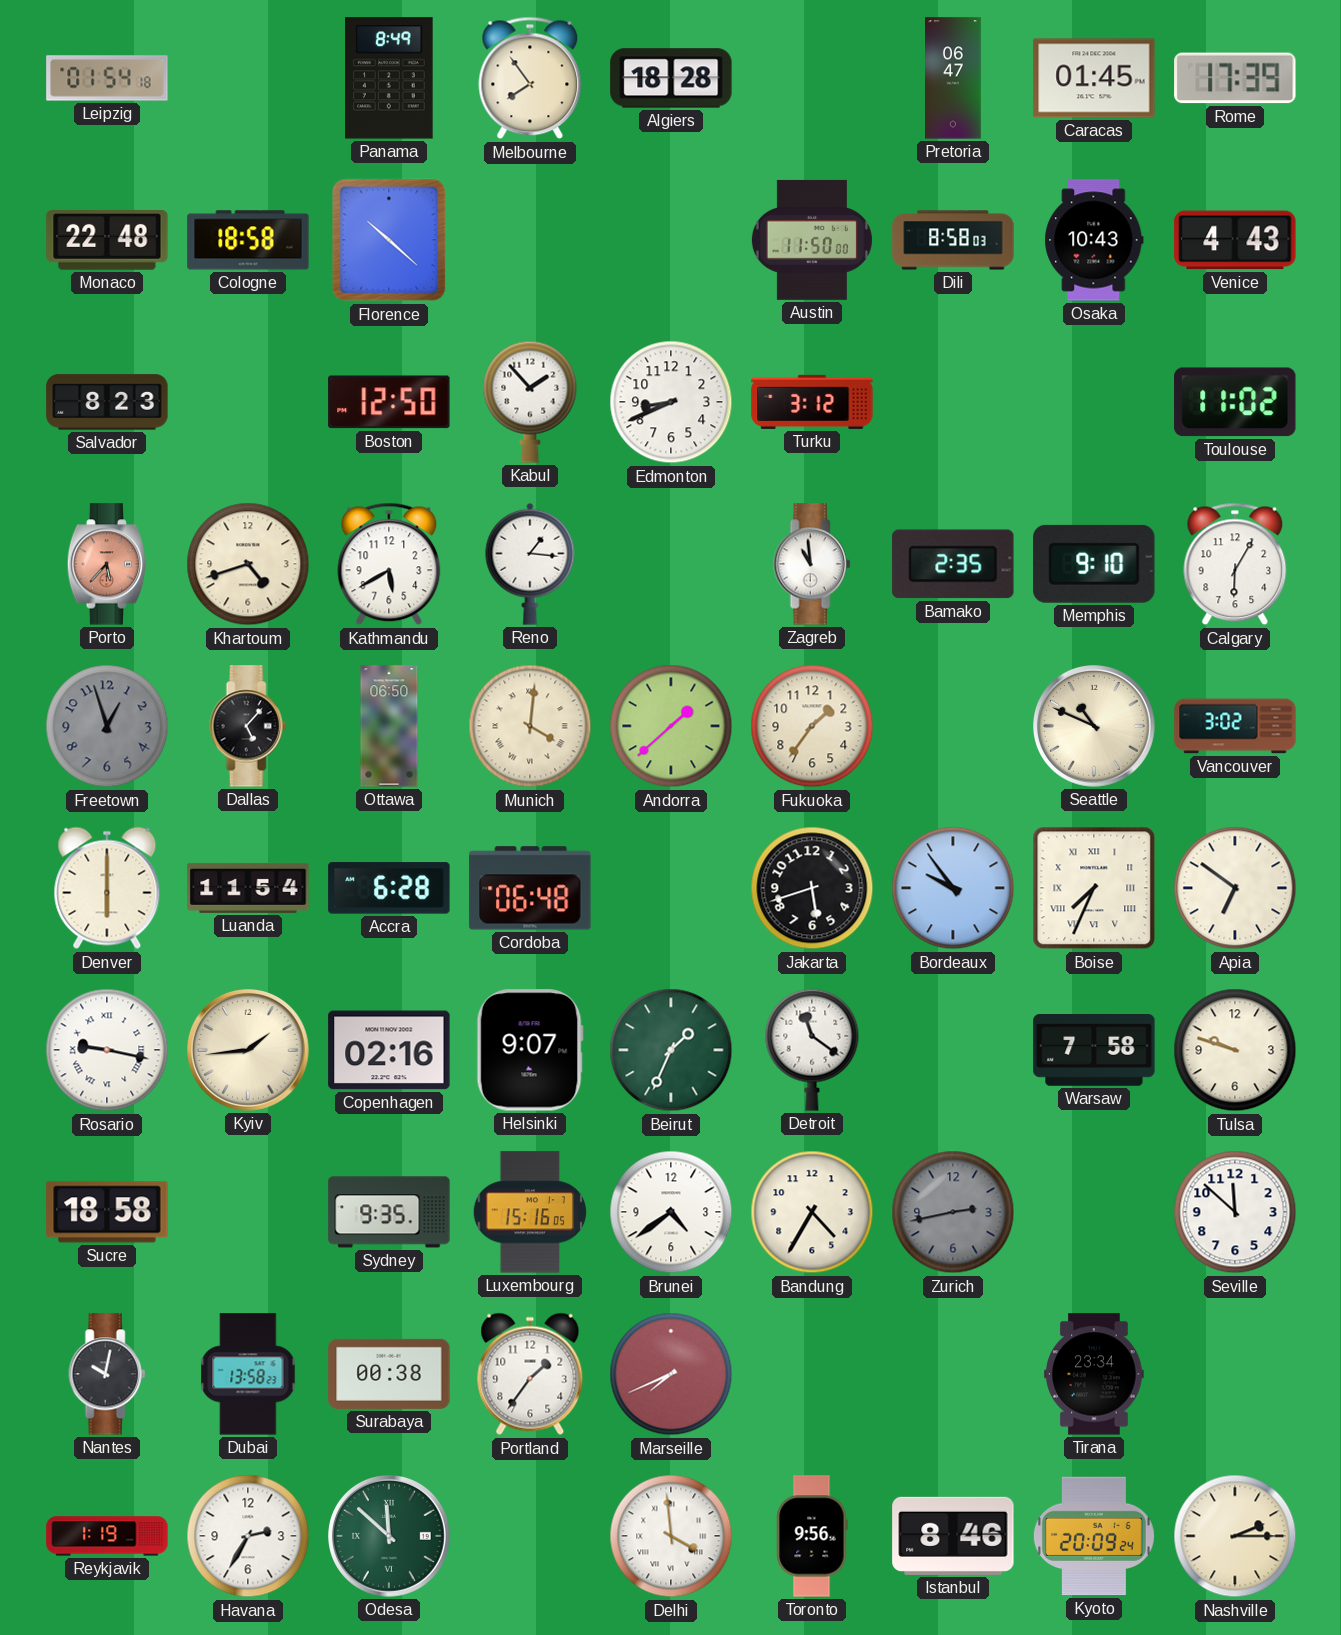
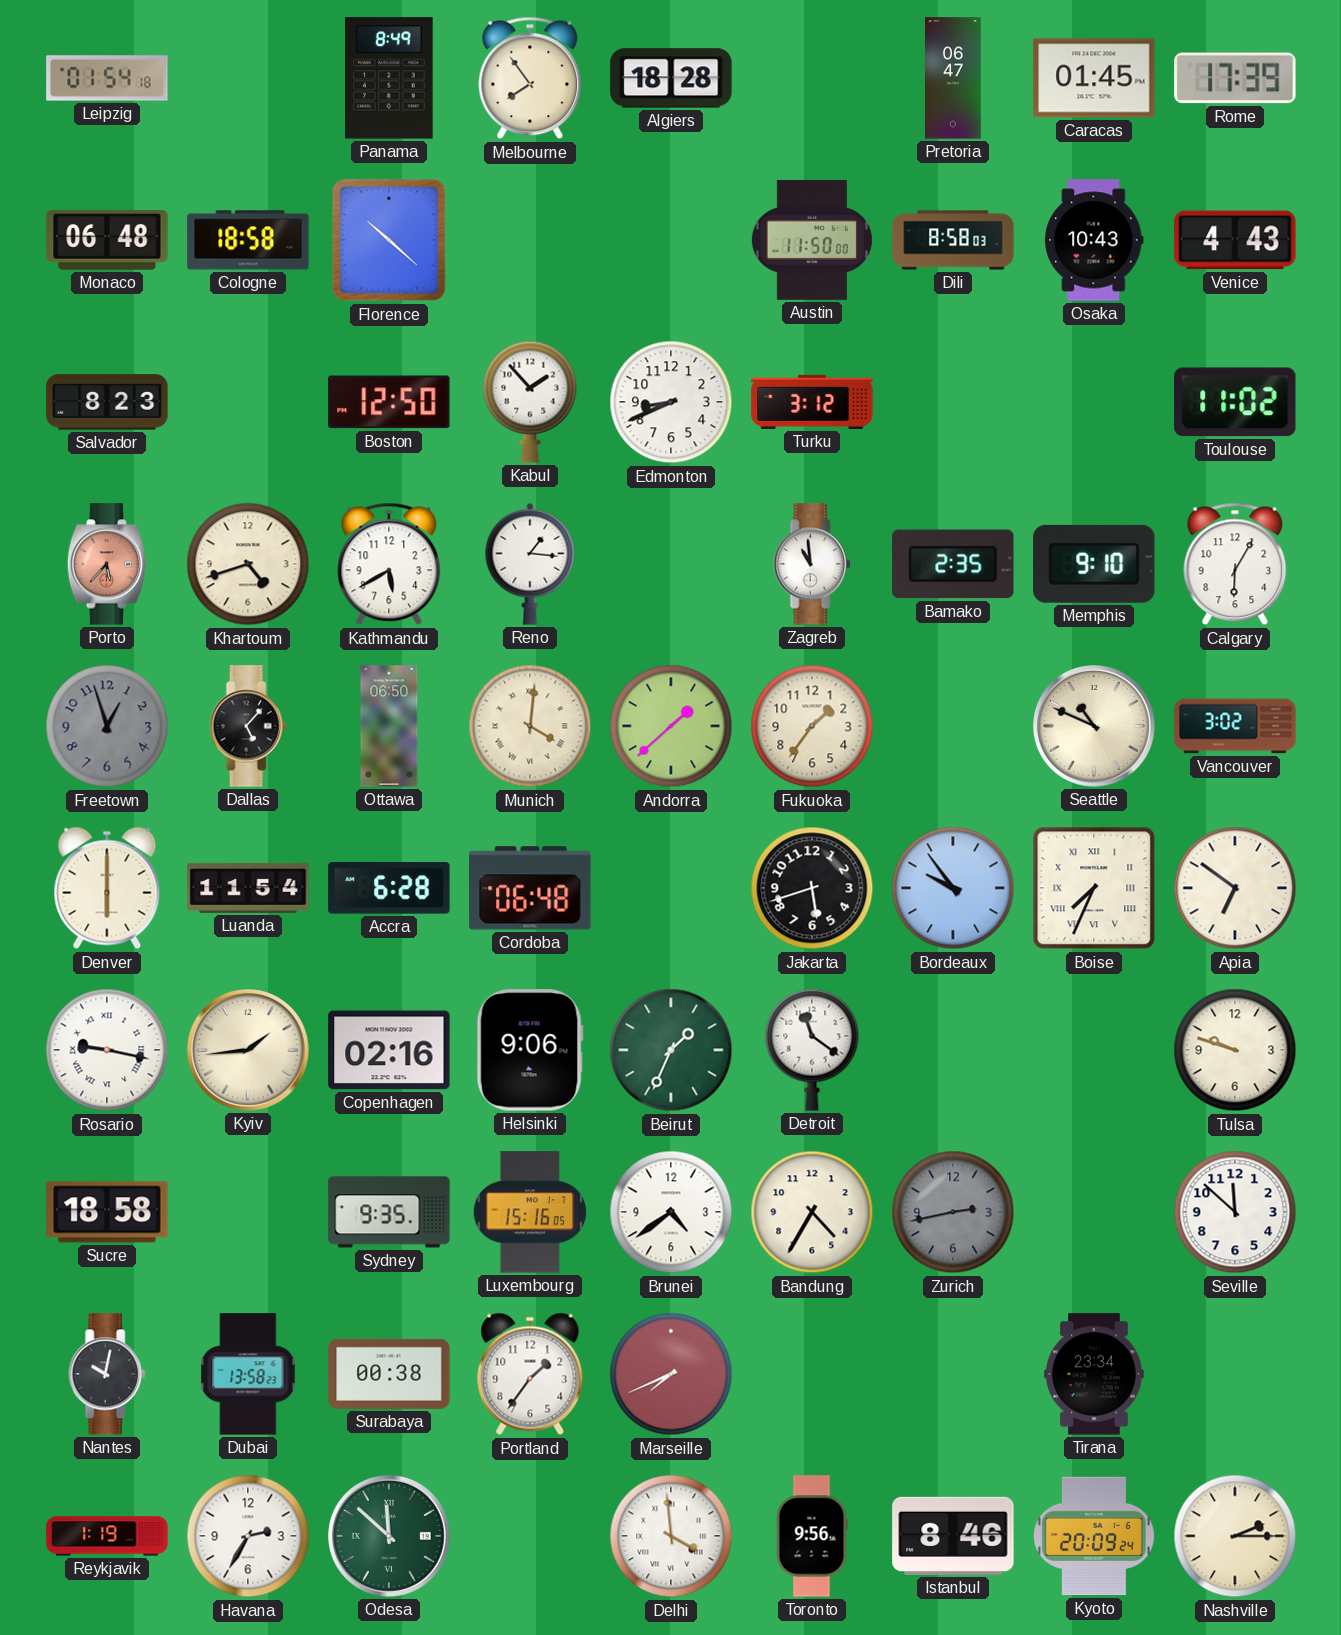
Monaco: 22:48 -> 06:48 (107, 240)
Helsinki: 9:07 -> 9:06 (530, 1050)
Warsaw: 7:58 -> none (1094, 1051)
